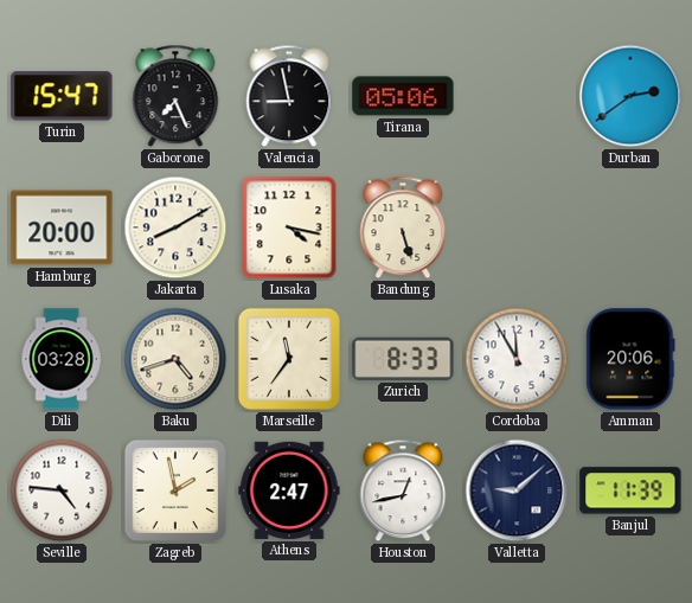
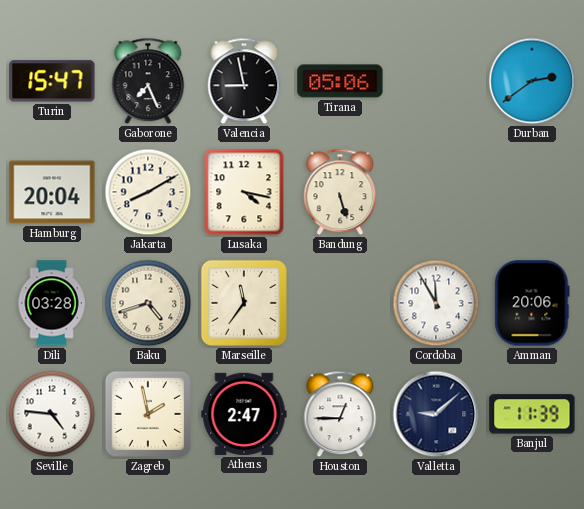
Hamburg: 20:00 -> 20:04 (52, 192)
Zurich: 8:33 -> none (403, 359)
Houston: 12:43 -> 12:45 (340, 414)
